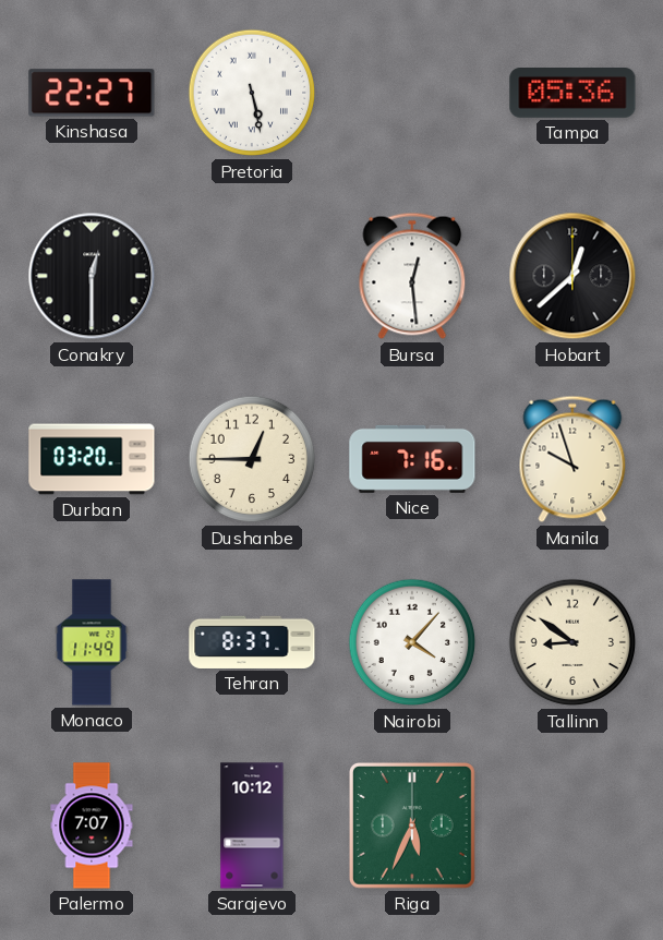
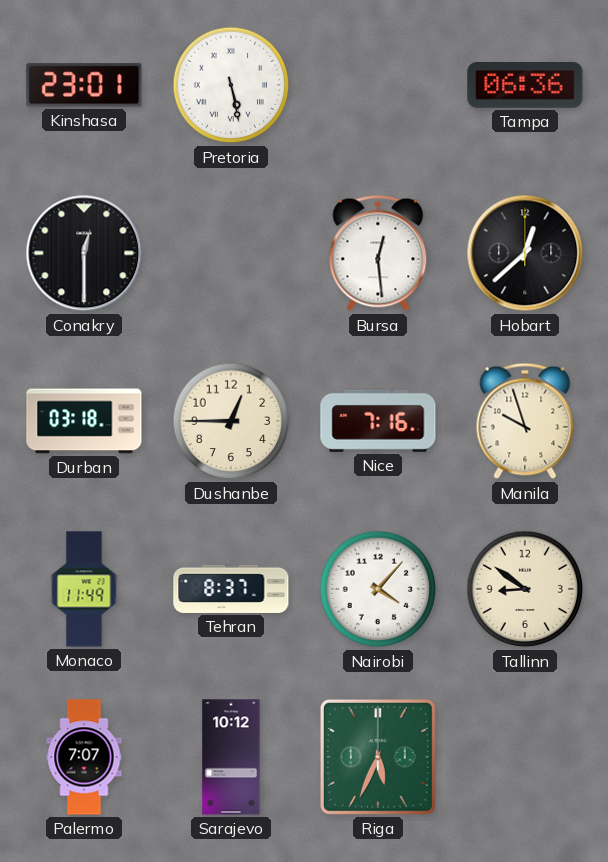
Kinshasa: 22:27 -> 23:01 (84, 85)
Tampa: 05:36 -> 06:36 (525, 86)
Durban: 03:20 -> 03:18 (84, 421)
